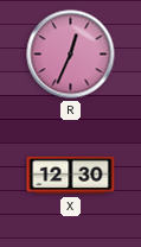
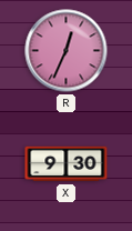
X: 12:30 -> 9:30 (67, 164)
